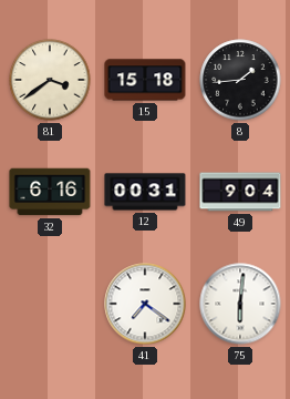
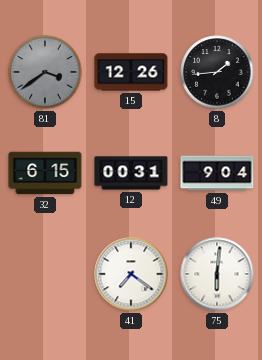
81 dial: cream -> grey (45, 72)
15: 15:18 -> 12:26 (131, 72)
32: 6:16 -> 6:15 (45, 173)
